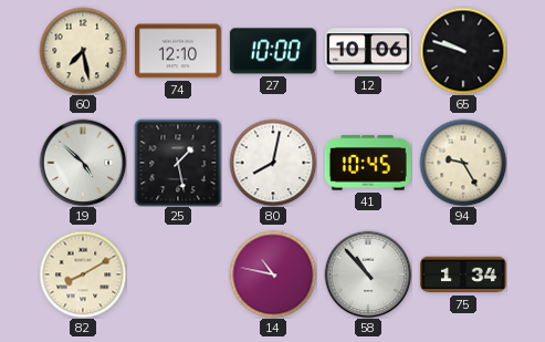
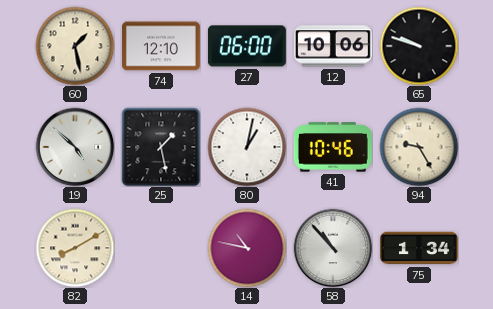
60: 7:28 -> 1:28 (75, 46)
27: 10:00 -> 06:00 (247, 46)
80: 8:02 -> 1:02 (247, 147)
41: 10:45 -> 10:46 (333, 147)
